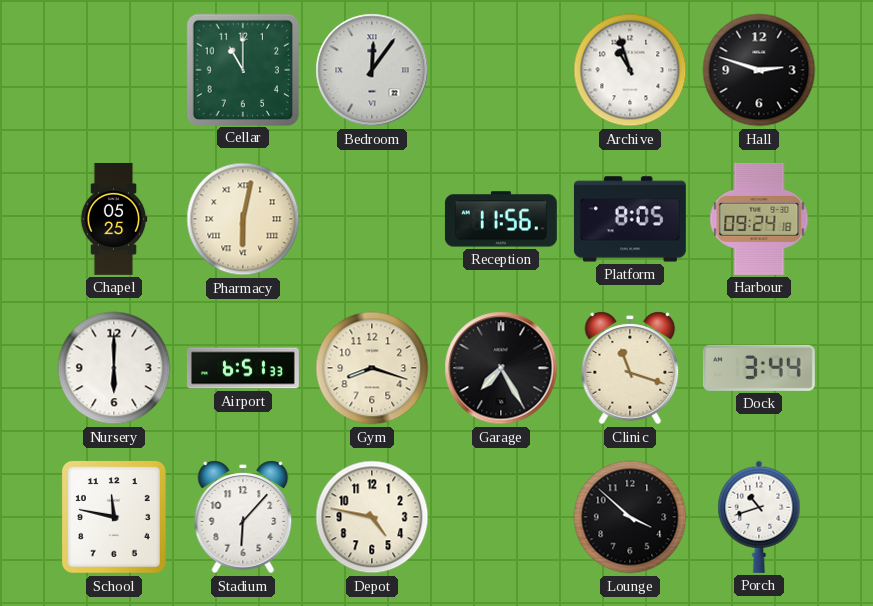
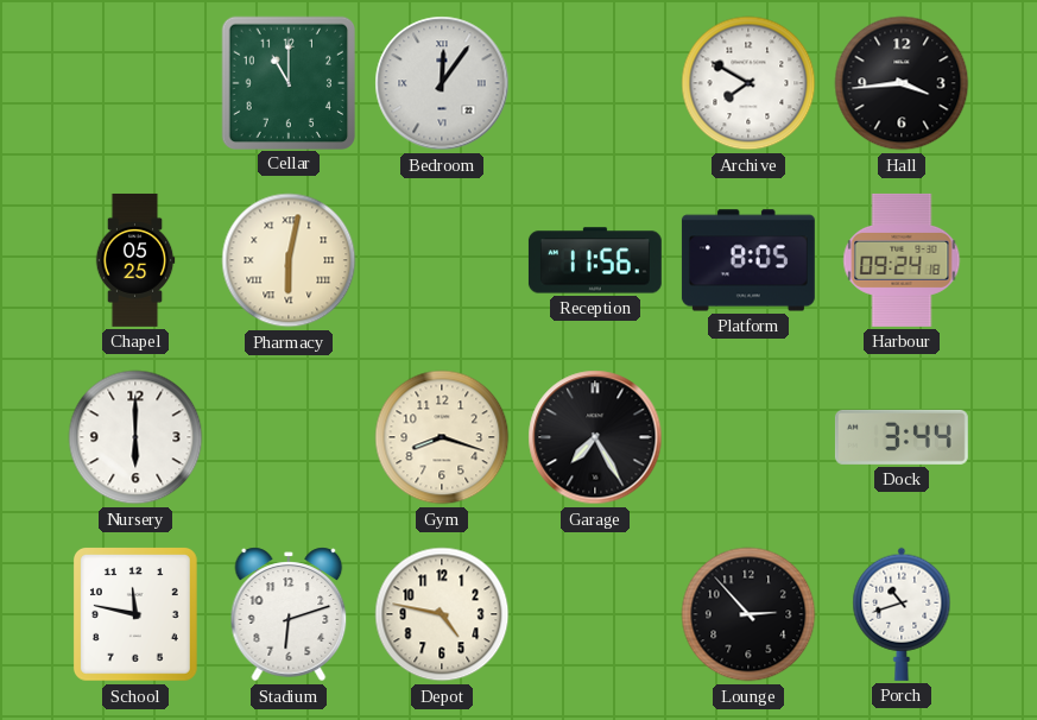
Archive: 10:57 -> 7:50 (748, 83)
Hall: 2:48 -> 3:44 (902, 83)
Airport: 6:51 -> none (243, 368)
Clinic: 11:18 -> none (630, 368)
Stadium: 6:07 -> 6:12 (289, 614)
Lounge: 3:52 -> 2:53 (748, 614)
